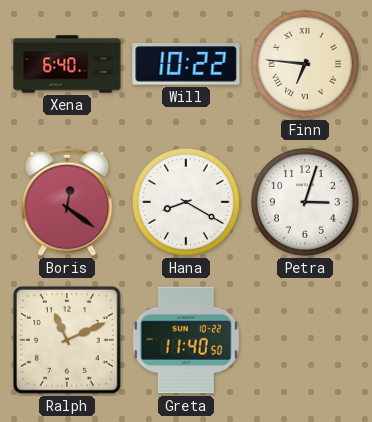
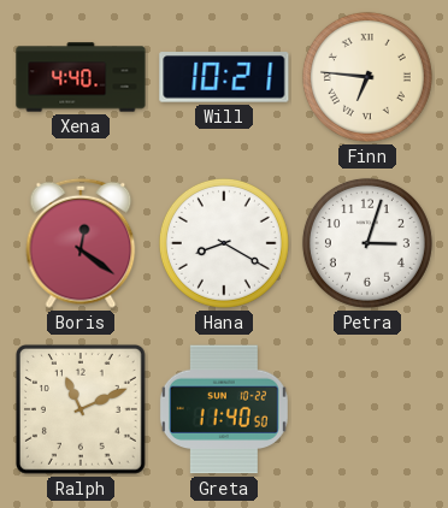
Xena: 6:40 -> 4:40 (81, 77)
Will: 10:22 -> 10:21 (224, 77)
